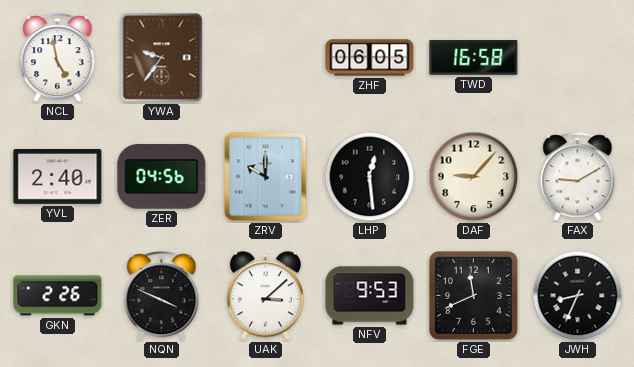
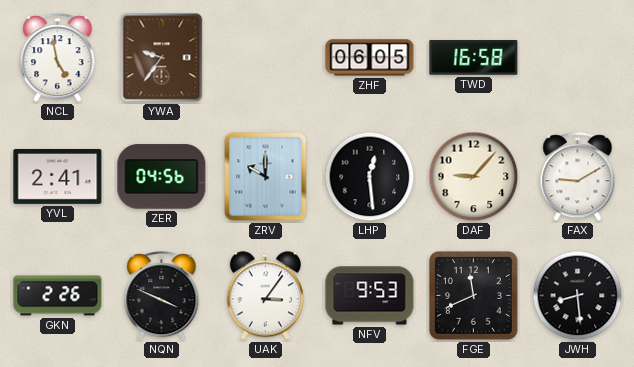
YVL: 2:40 -> 2:41 (58, 176)
UAK: 3:08 -> 3:06 (265, 296)
JWH: 8:34 -> 8:29 (578, 296)
